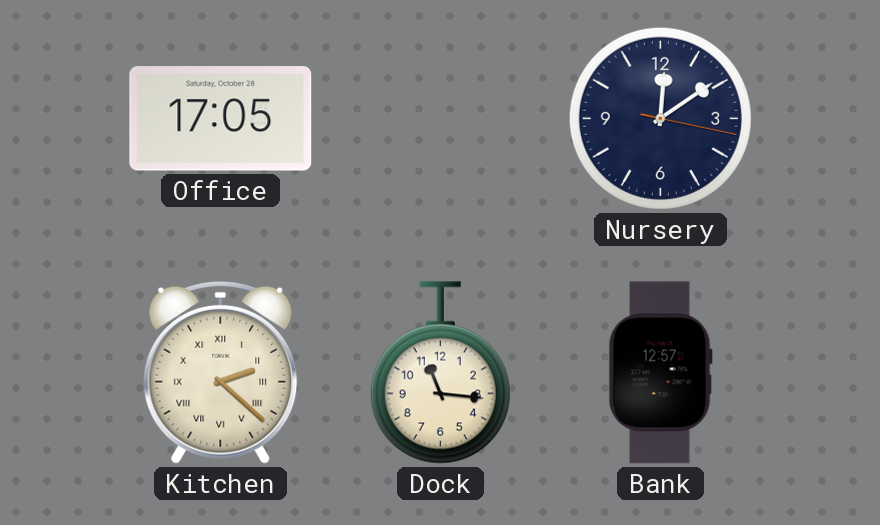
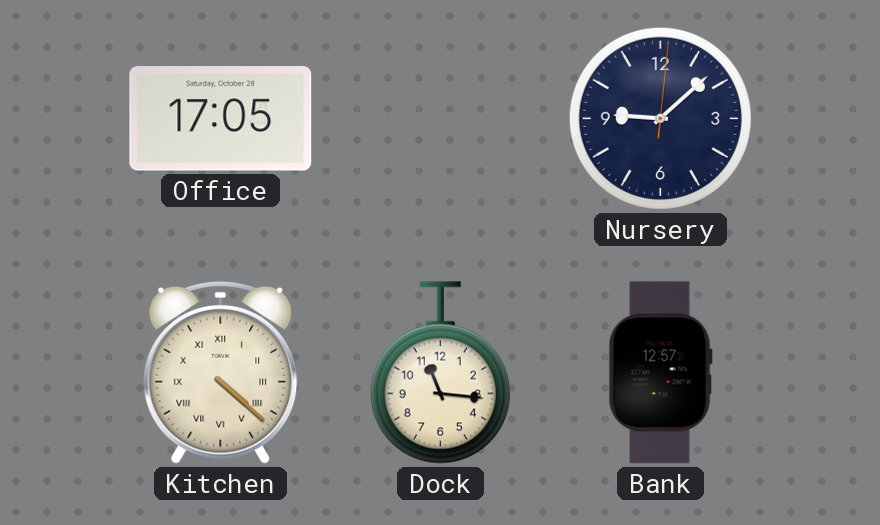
Nursery: 12:09 -> 9:08 (660, 118)
Kitchen: 2:22 -> 4:22 (221, 372)
